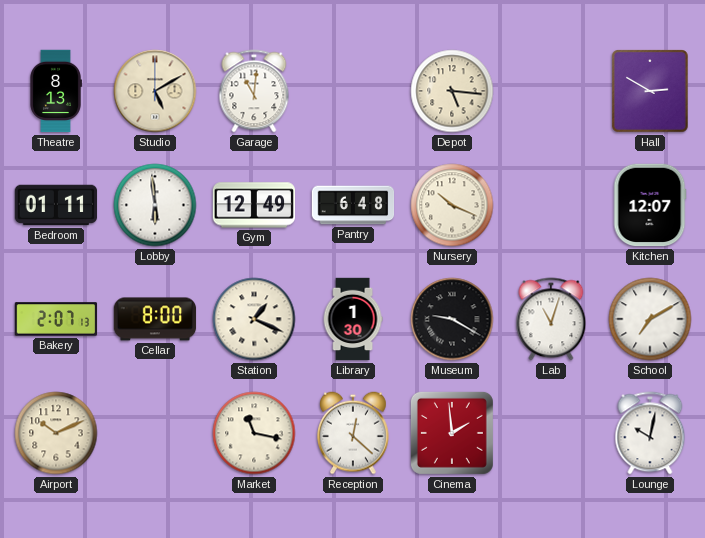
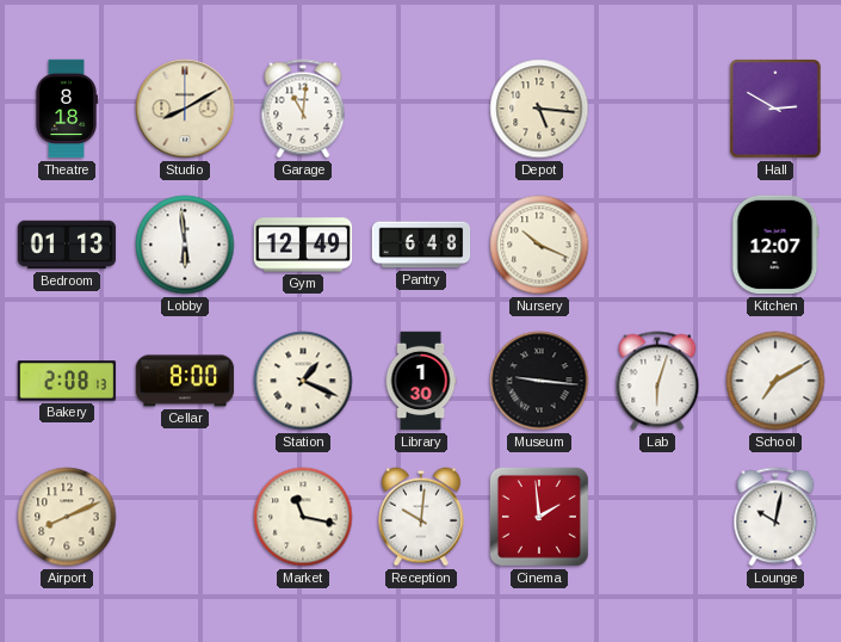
Theatre: 8:13 -> 8:18 (67, 109)
Studio: 5:10 -> 8:10 (185, 109)
Bedroom: 01:11 -> 01:13 (67, 245)
Bakery: 2:07 -> 2:08 (67, 381)
Museum: 9:20 -> 9:16 (539, 381)
Lab: 11:03 -> 6:03 (657, 381)
Airport: 10:11 -> 8:11 (67, 517)
Reception: 12:22 -> 10:01 (422, 517)
